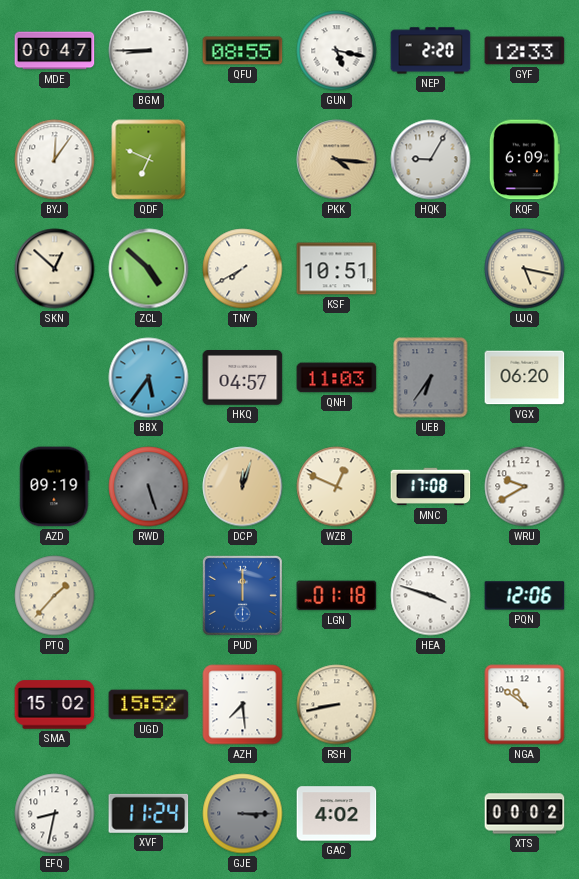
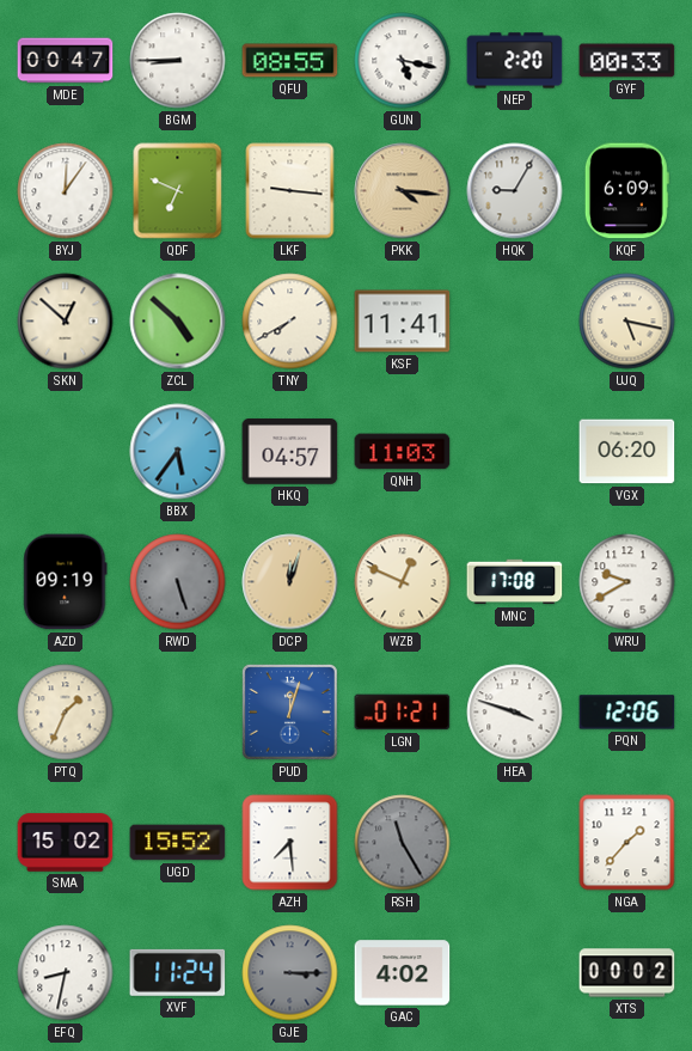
GYF: 12:33 -> 00:33 (627, 61)
LKF: none -> 9:16 (290, 191)
KSF: 10:51 -> 11:41 (403, 322)
UEB: 6:36 -> none (431, 378)
PTQ: 1:37 -> 1:34 (66, 713)
PUD: 12:00 -> 12:03 (289, 711)
LGN: 01:18 -> 01:21 (403, 713)
RSH: 8:43 -> 11:25 (403, 843)
RSH dial: cream -> grey (403, 843)
NGA: 10:51 -> 1:37 (627, 843)
